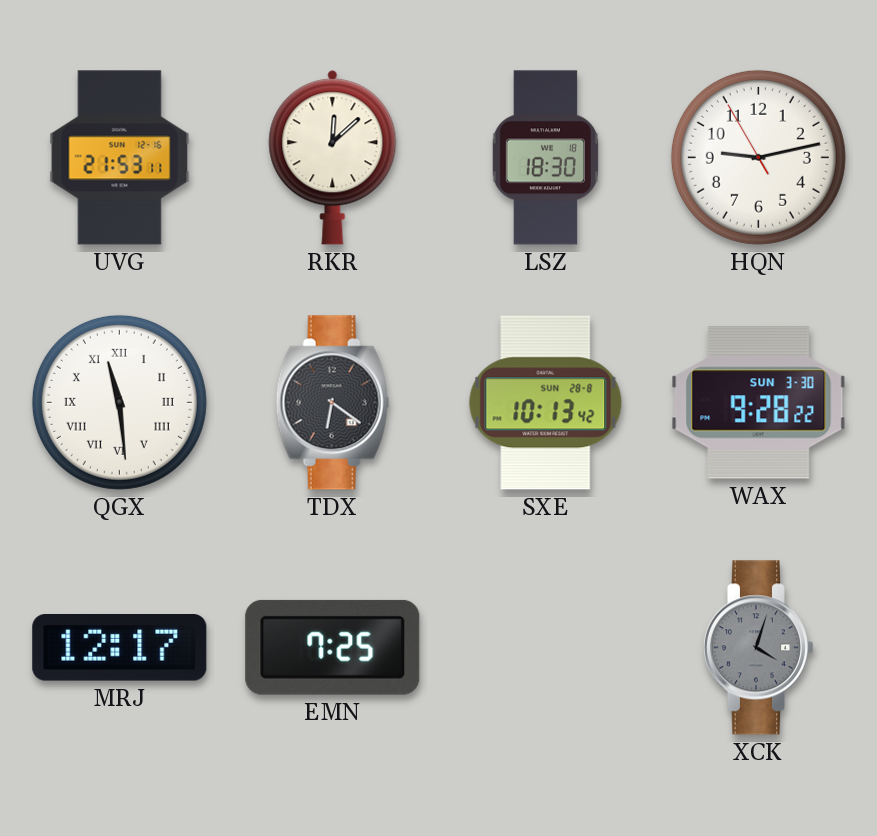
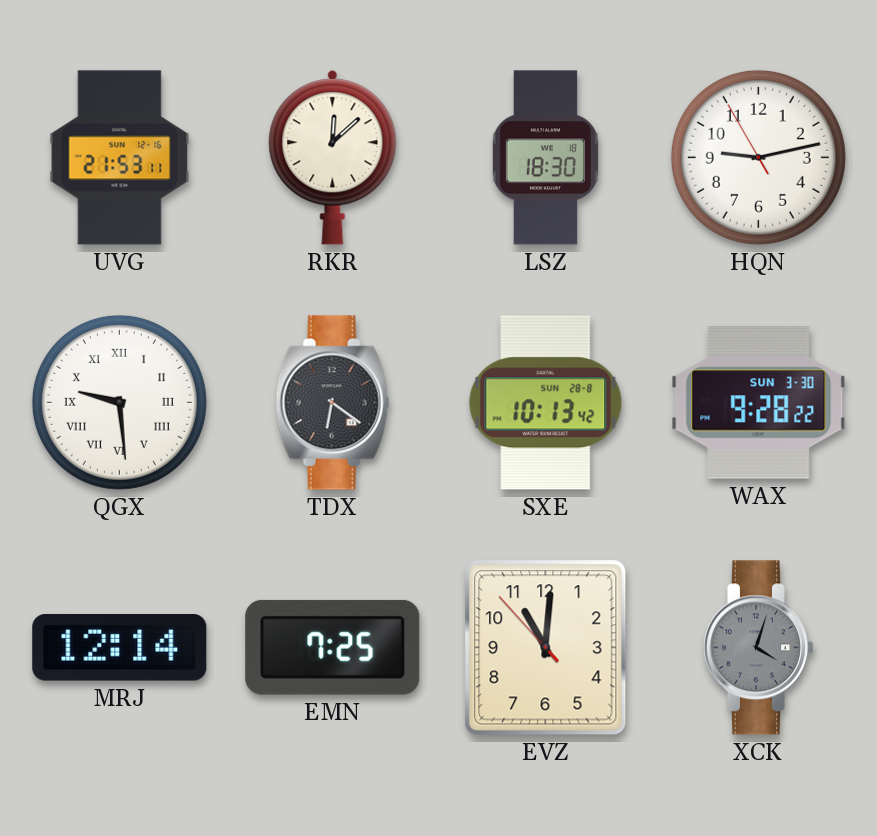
QGX: 11:29 -> 9:29 (119, 402)
MRJ: 12:17 -> 12:14 (120, 648)
EVZ: none -> 11:00 (546, 648)
